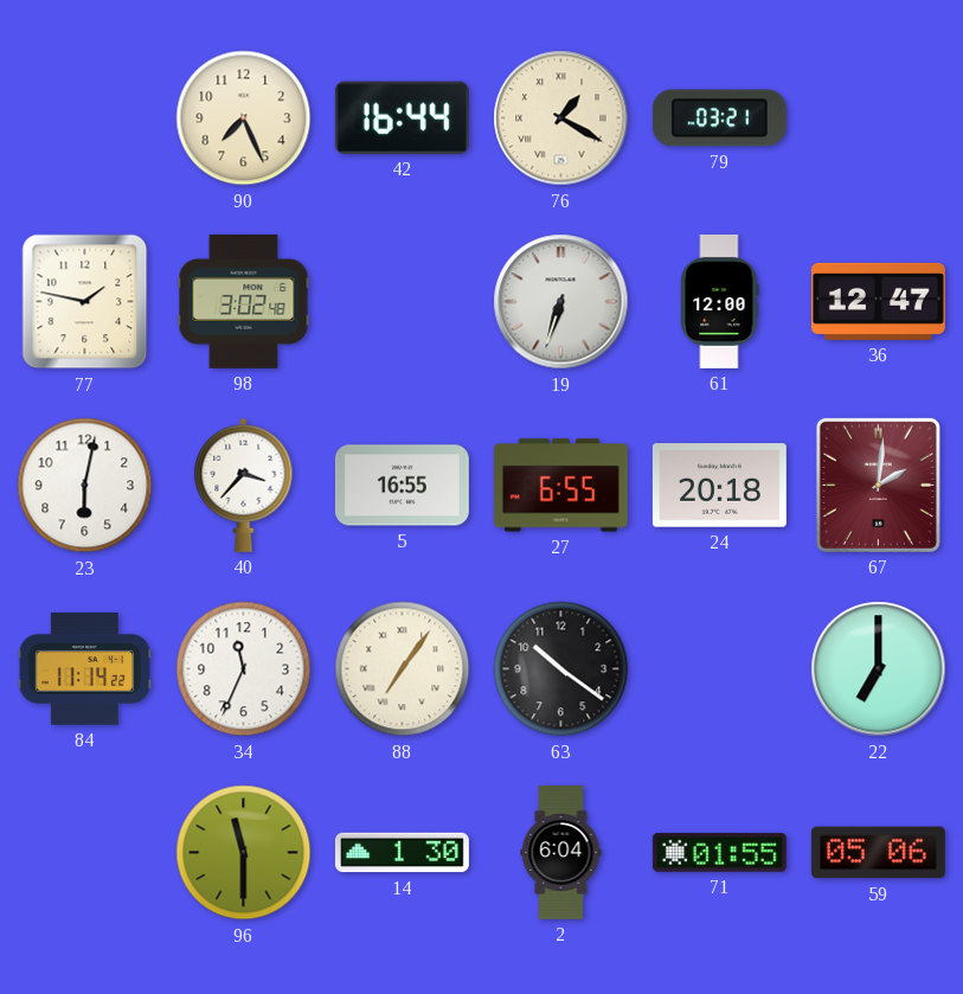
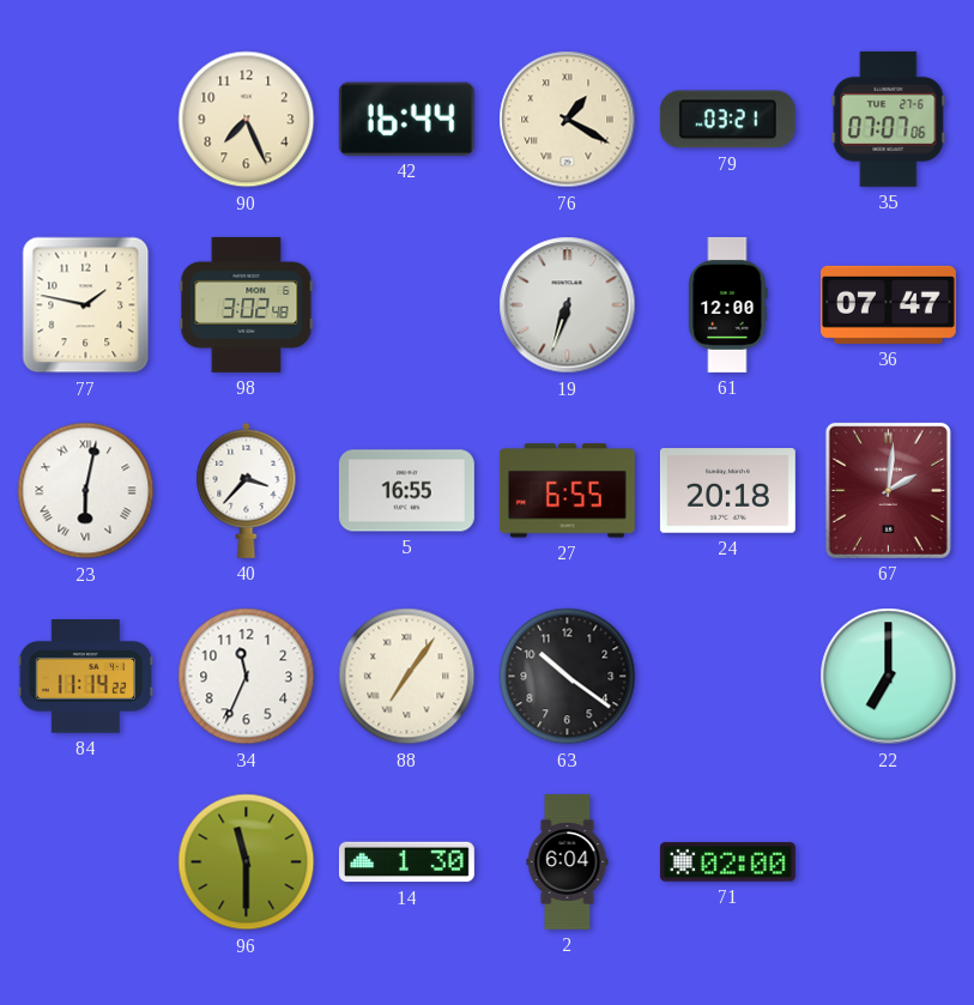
35: none -> 07:07 (889, 119)
36: 12:47 -> 07:47 (888, 304)
23 numerals: Arabic -> Roman (86, 491)
71: 01:55 -> 02:00 (727, 862)
59: 05:06 -> none (878, 853)
